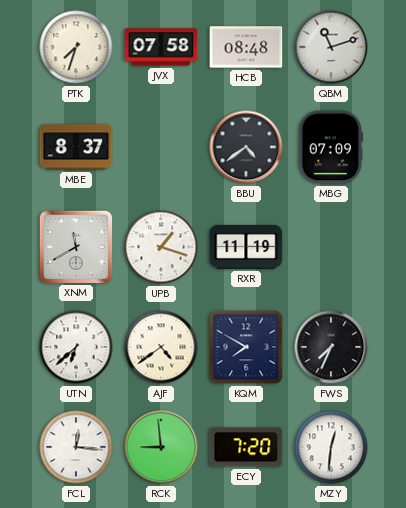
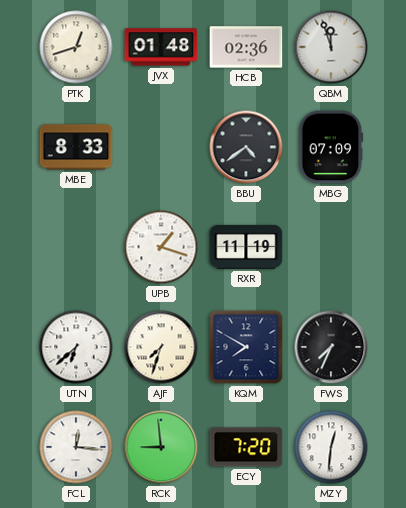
PTK: 7:33 -> 12:42 (76, 47)
JVX: 07:58 -> 01:48 (161, 47)
HCB: 08:48 -> 02:36 (246, 47)
QBM: 11:12 -> 11:57 (331, 47)
MBE: 8:37 -> 8:33 (76, 147)
XNM: 11:40 -> none (75, 246)
AJF: 4:39 -> 7:33 (161, 347)
